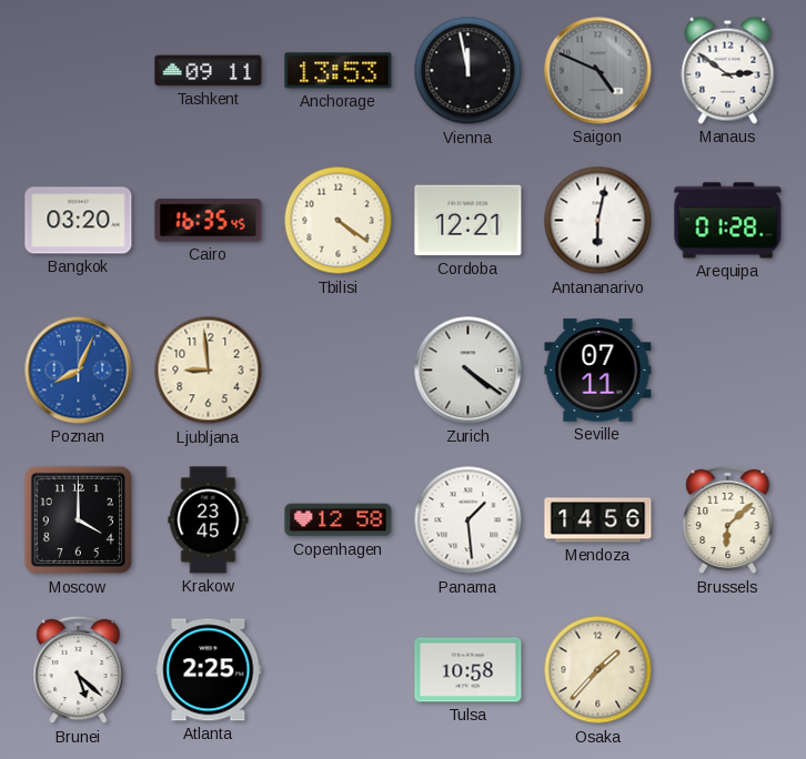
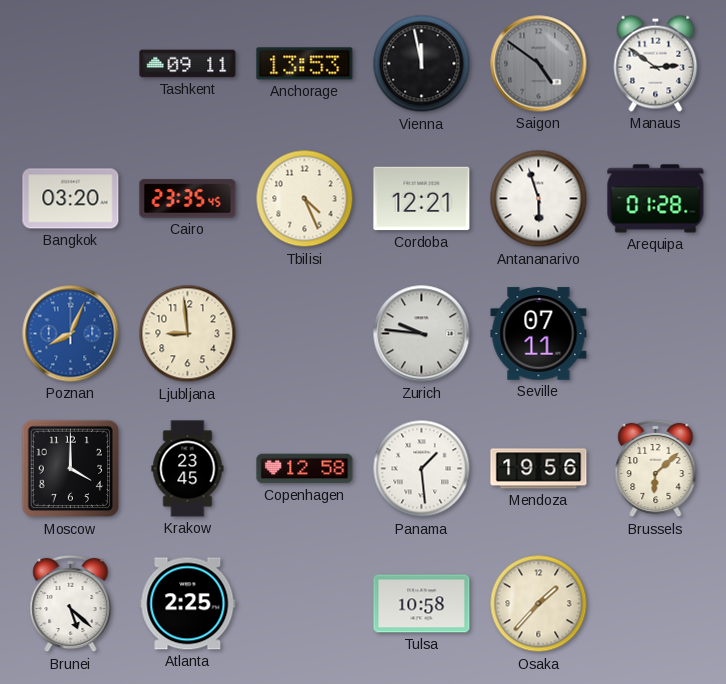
Saigon: 4:49 -> 4:51 (539, 64)
Cairo: 16:35 -> 23:35 (188, 199)
Tbilisi: 4:21 -> 4:26 (305, 199)
Antananarivo: 6:02 -> 5:57 (539, 199)
Zurich: 4:21 -> 9:46 (422, 334)
Mendoza: 14:56 -> 19:56 (539, 469)
